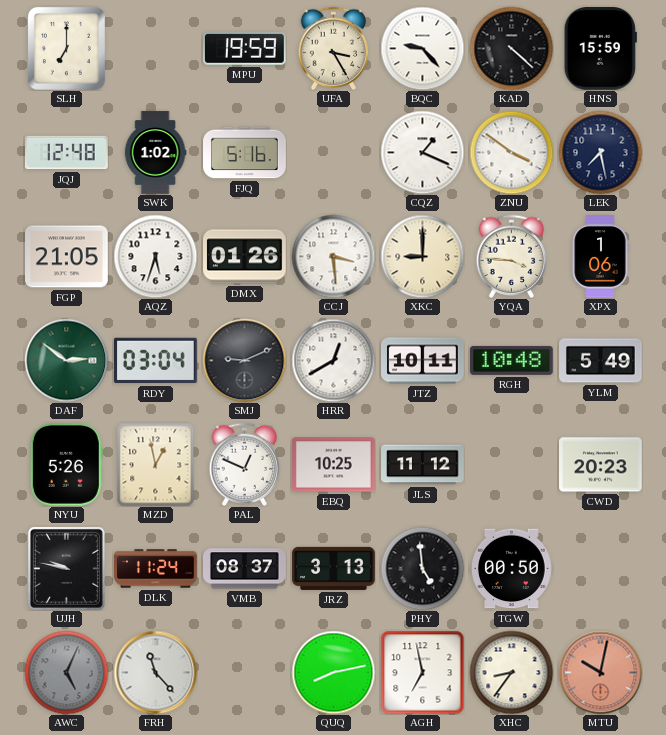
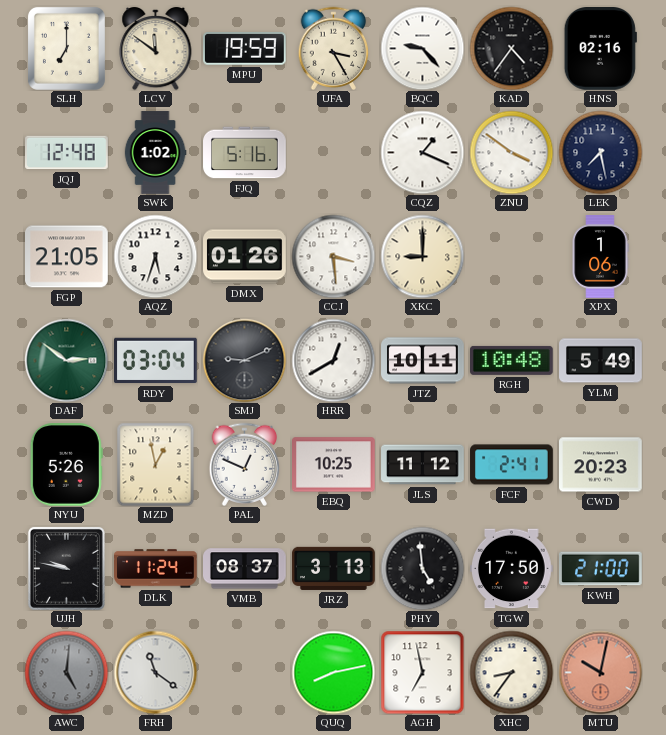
LCV: none -> 11:51 (156, 48)
KAD: 4:22 -> 4:36 (511, 48)
HNS: 15:59 -> 02:16 (600, 49)
YQA: 3:46 -> none (512, 256)
FCF: none -> 2:41 (512, 465)
TGW: 00:50 -> 17:50 (512, 569)
KWH: none -> 21:00 (601, 569)
AWC: 5:04 -> 5:01 (66, 672)
FRH: 11:23 -> 11:21 (155, 672)
